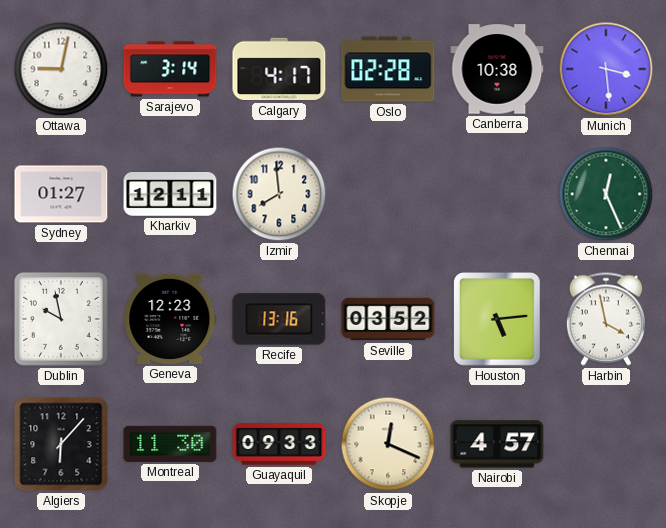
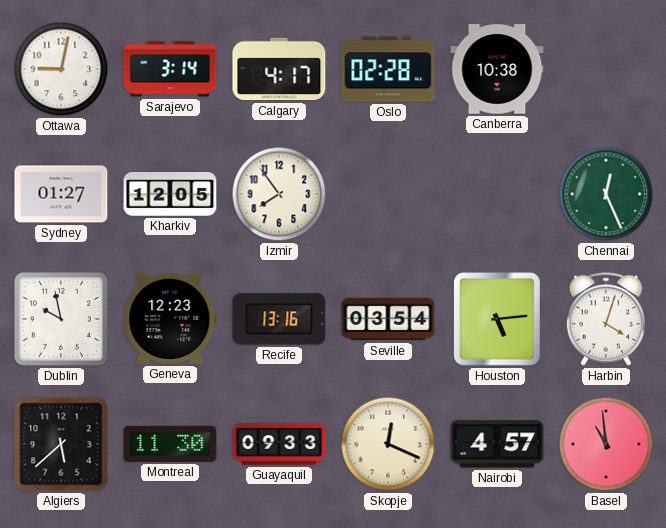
Munich: 3:29 -> none (606, 69)
Kharkiv: 12:11 -> 12:05 (170, 195)
Izmir: 7:59 -> 7:54 (279, 194)
Seville: 03:52 -> 03:54 (388, 319)
Harbin: 3:58 -> 4:03 (606, 319)
Algiers: 6:07 -> 5:38 (61, 444)
Basel: none -> 10:59 (606, 444)
